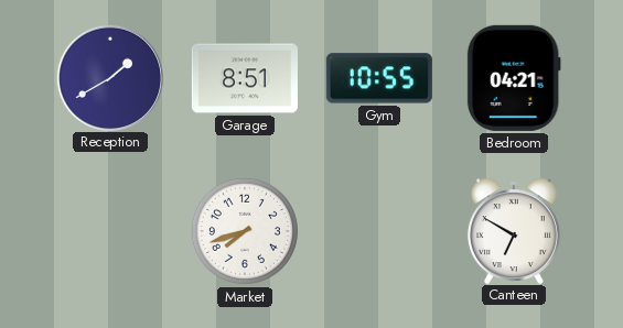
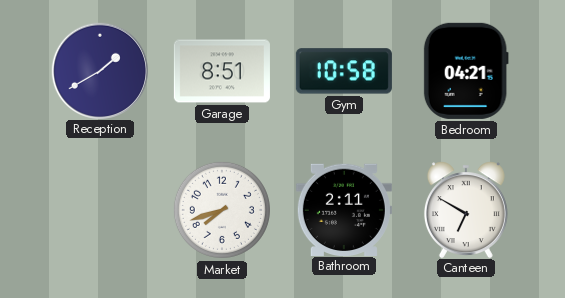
Gym: 10:55 -> 10:58 (344, 71)
Bathroom: none -> 2:11 (344, 209)
